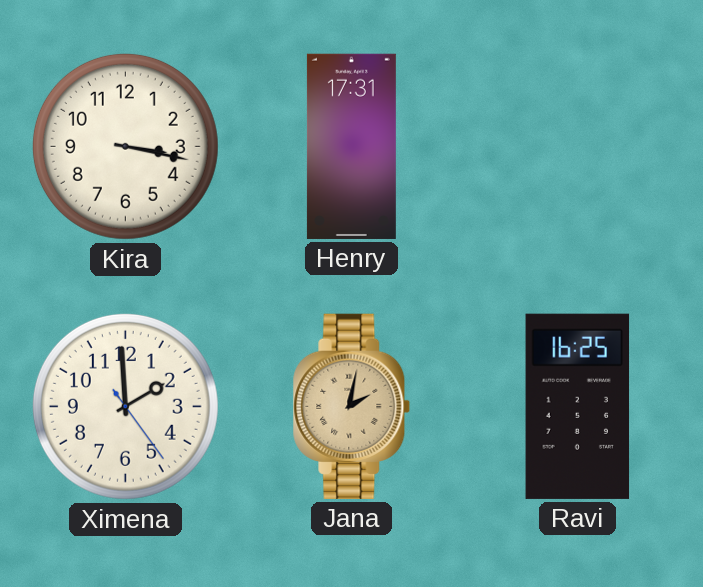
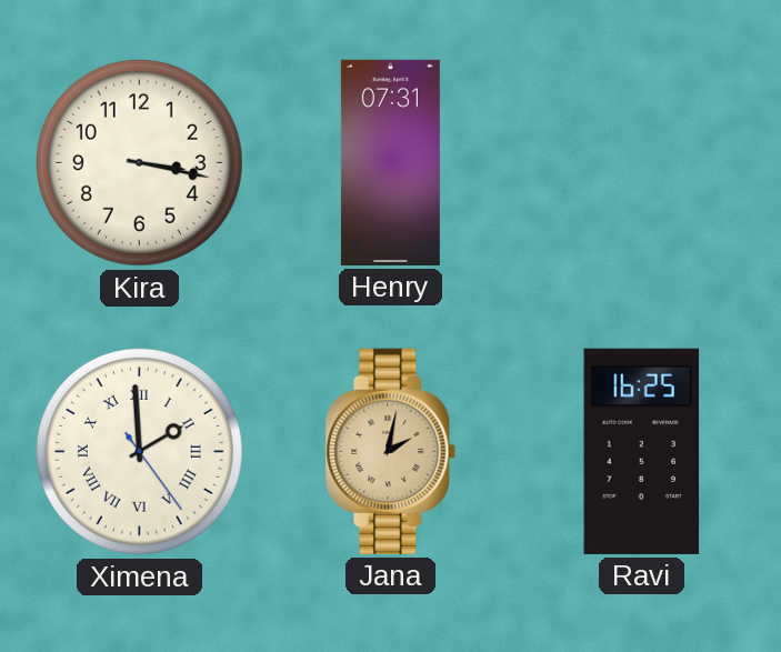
Henry: 17:31 -> 07:31 (390, 162)
Ximena numerals: Arabic -> Roman (139, 451)
